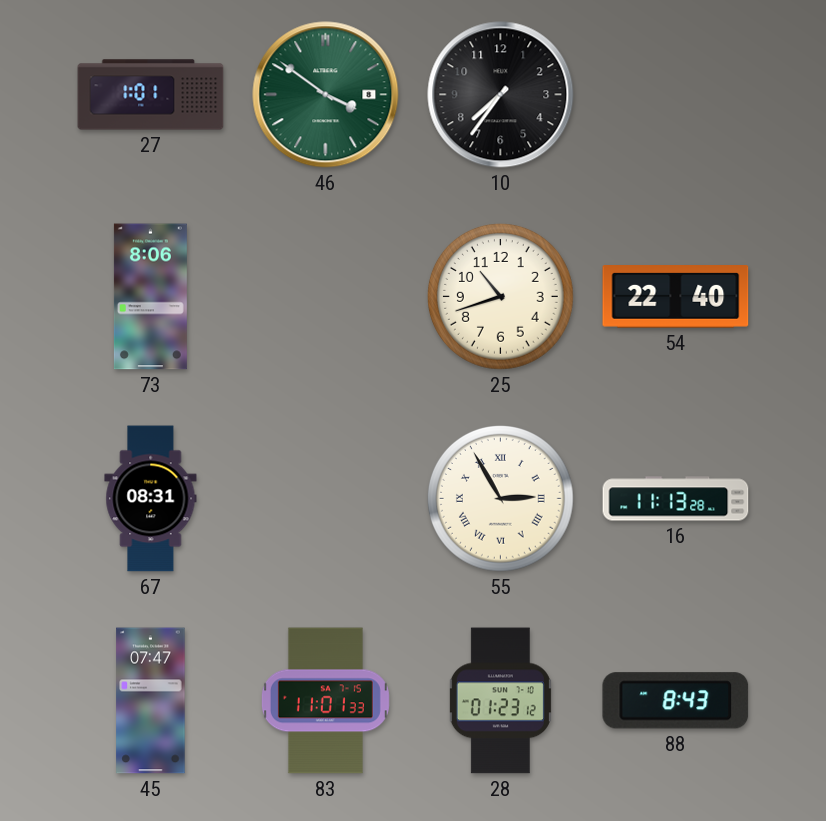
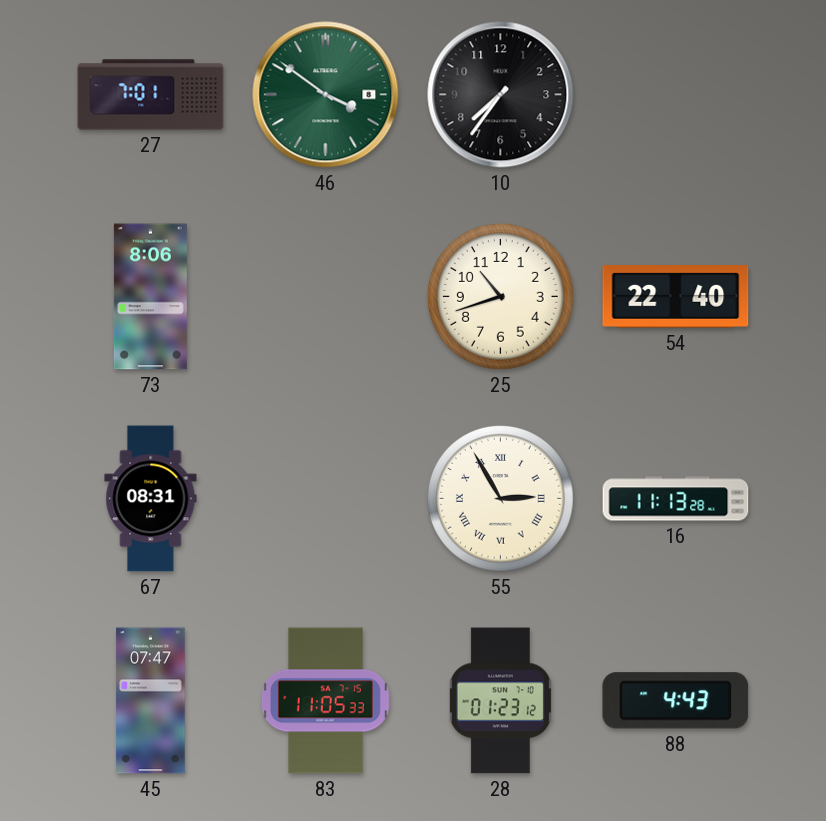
27: 1:01 -> 7:01 (151, 95)
83: 11:01 -> 11:05 (325, 701)
88: 8:43 -> 4:43 (676, 701)
